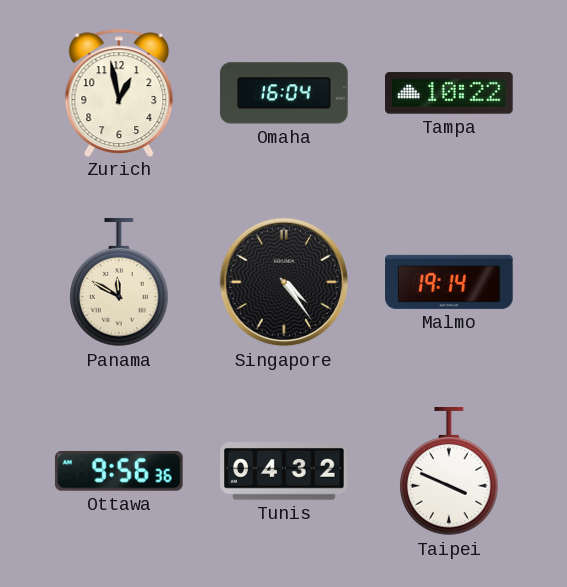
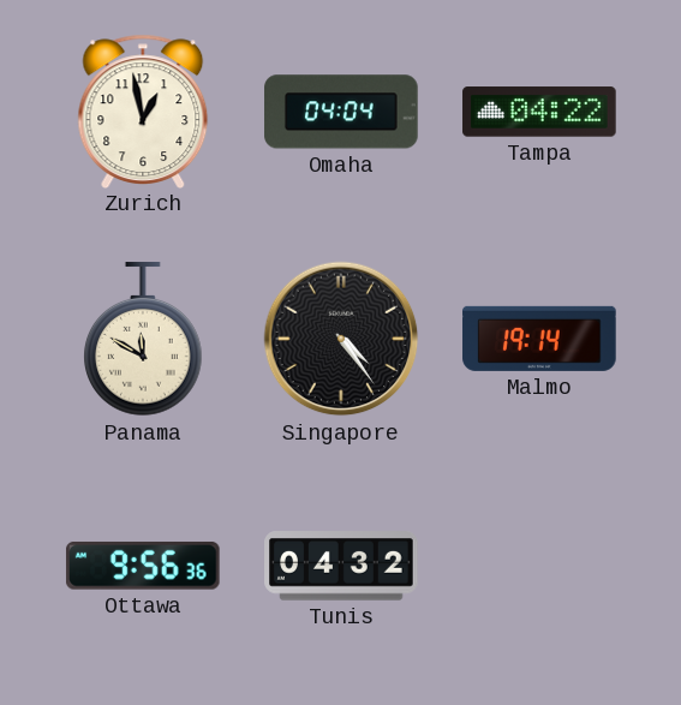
Omaha: 16:04 -> 04:04 (341, 112)
Tampa: 10:22 -> 04:22 (539, 112)
Taipei: 3:49 -> none (450, 472)
